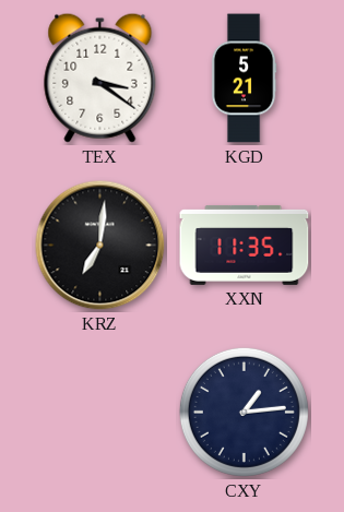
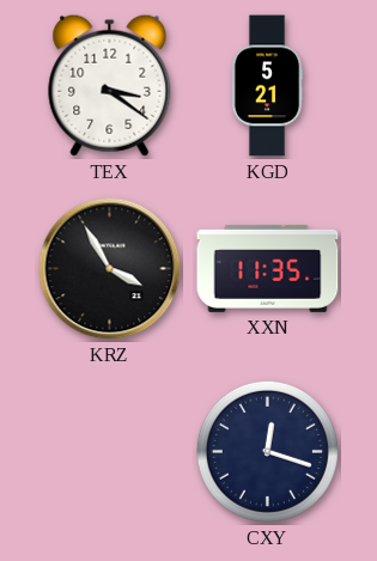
KRZ: 7:01 -> 3:55 (110, 269)
CXY: 1:14 -> 12:18 (267, 451)
